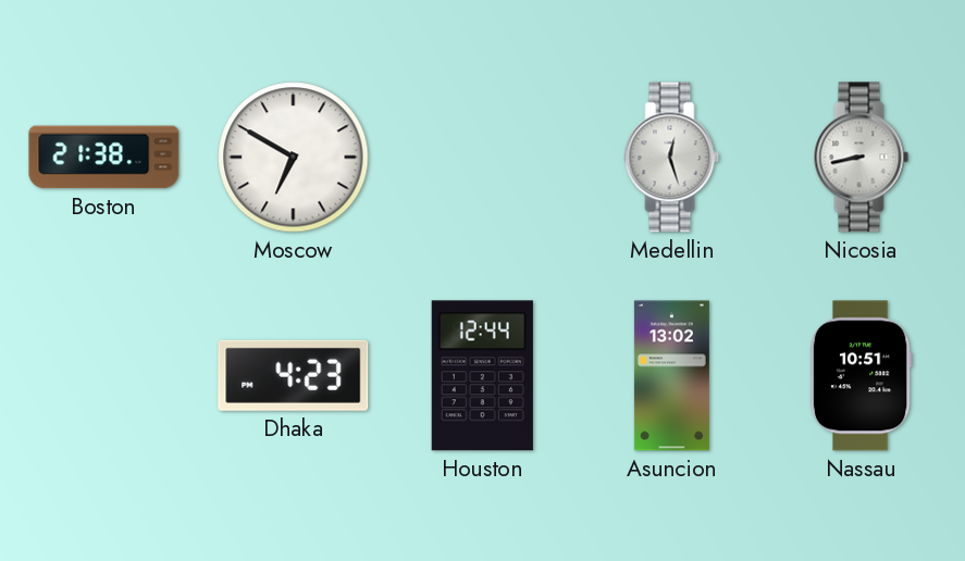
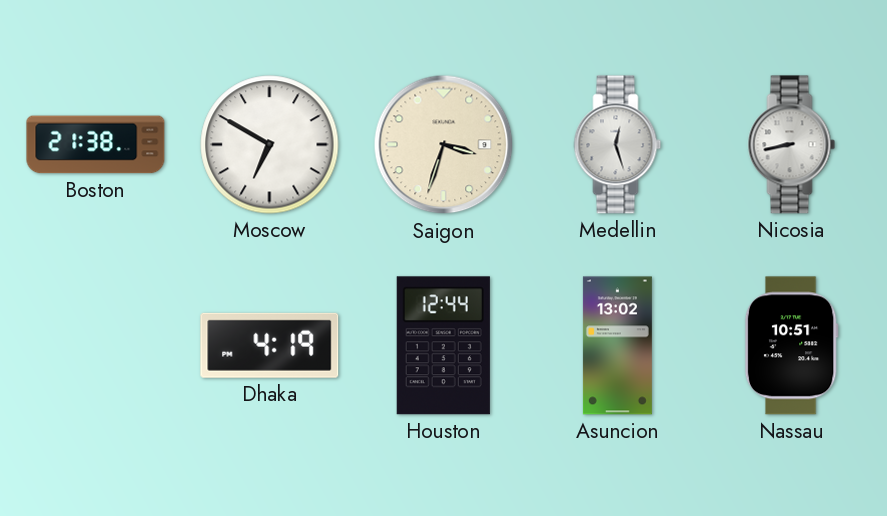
Saigon: none -> 3:33 (444, 145)
Dhaka: 4:23 -> 4:19 (270, 345)
